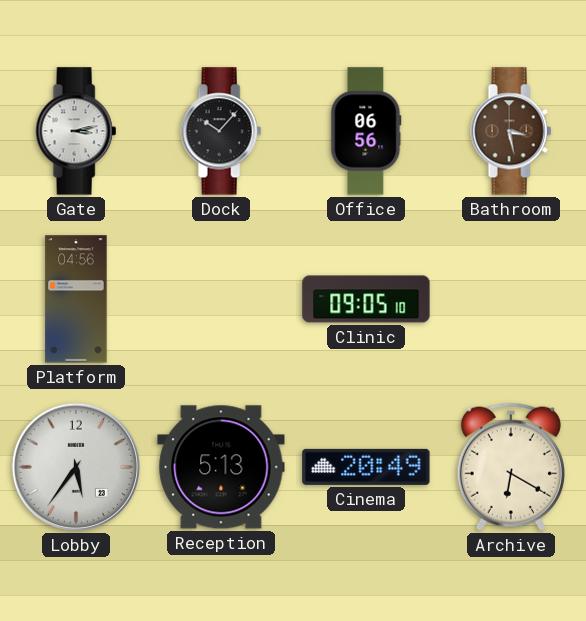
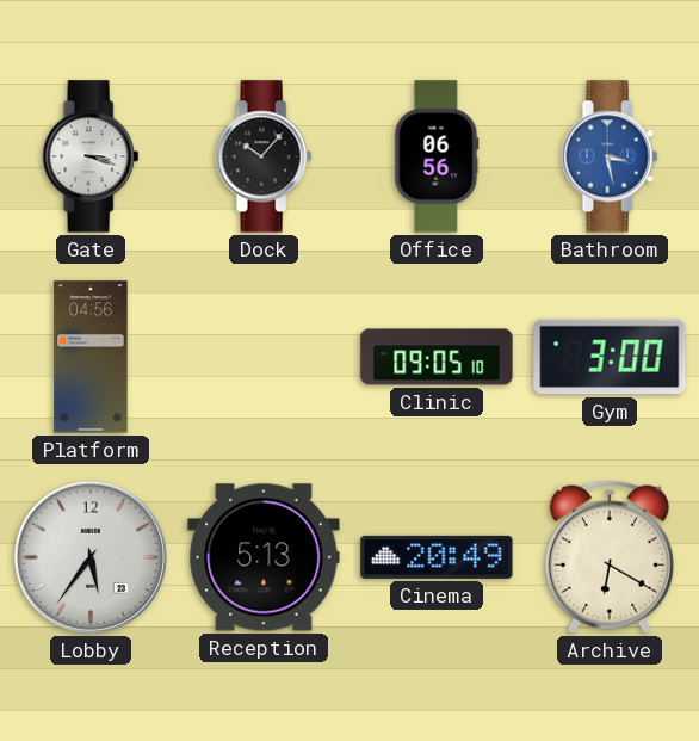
Gate: 3:13 -> 3:18 (91, 156)
Bathroom dial: brown -> blue (610, 156)
Gym: none -> 3:00 (610, 357)
